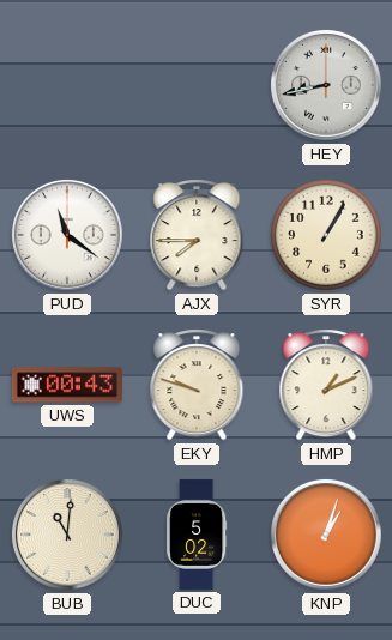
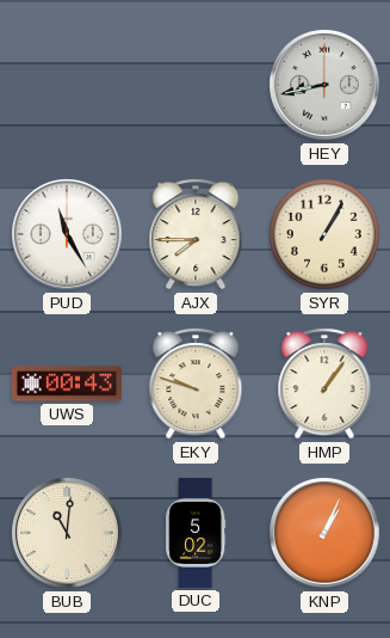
PUD: 11:21 -> 11:25 (68, 235)
HMP: 1:11 -> 1:06 (324, 384)
KNP: 1:03 -> 1:04 (326, 534)
